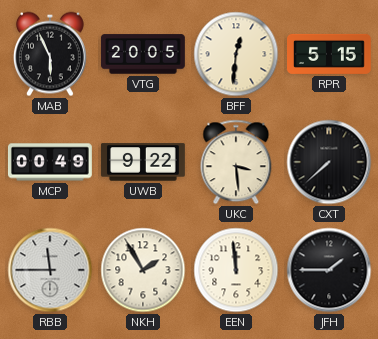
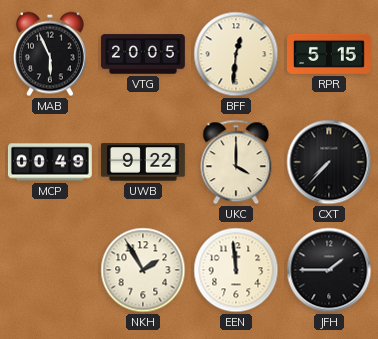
UKC: 3:29 -> 4:00 (236, 162)
CXT: 7:38 -> 7:37 (329, 162)
RBB: 11:45 -> none (50, 270)
